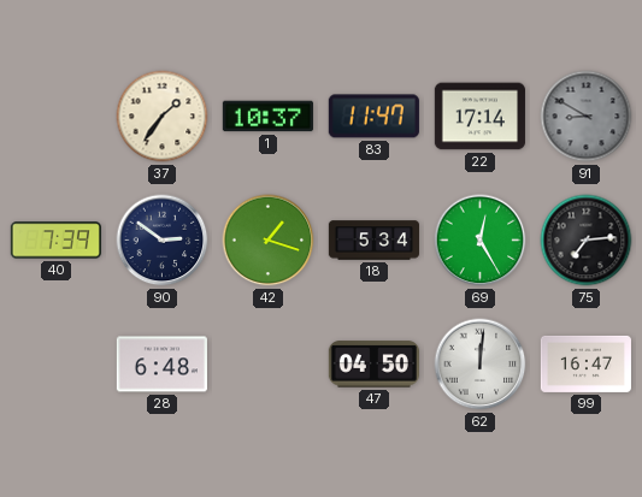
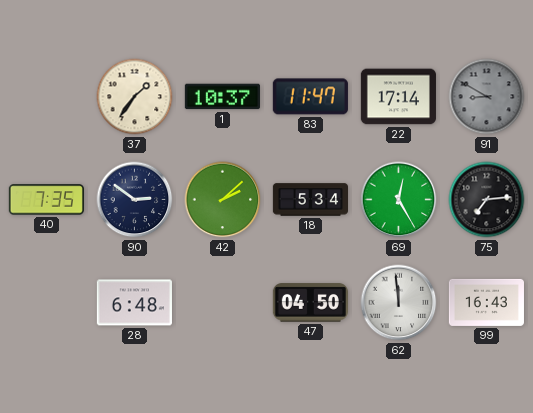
40: 7:39 -> 7:35 (46, 200)
42: 1:18 -> 2:08 (223, 200)
62: 12:01 -> 11:59 (399, 303)
99: 16:47 -> 16:43 (486, 302)
